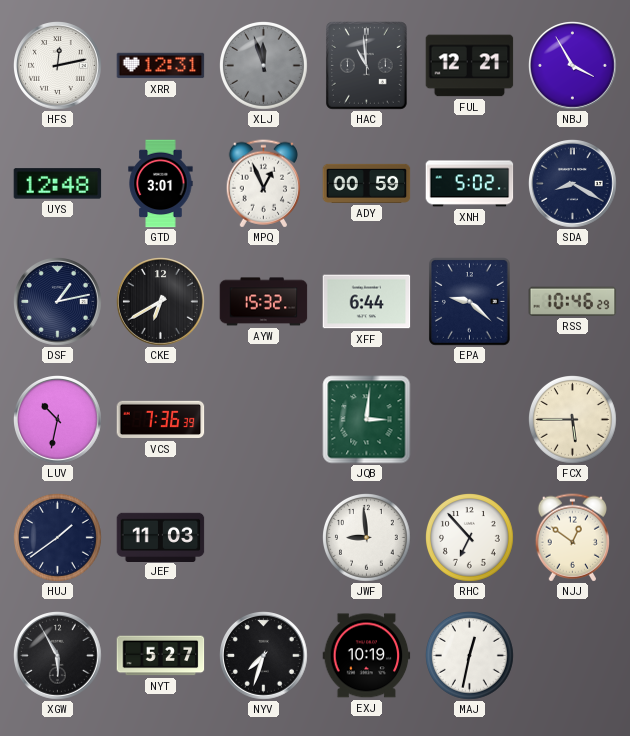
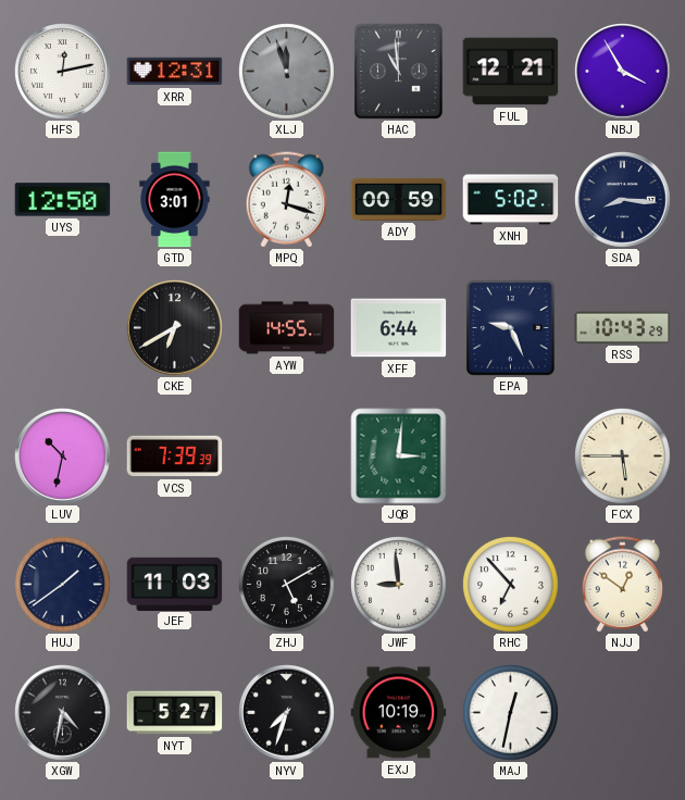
UYS: 12:48 -> 12:50 (63, 200)
MPQ: 12:56 -> 12:18 (286, 200)
SDA: 8:20 -> 8:16 (623, 200)
DSF: 1:13 -> none (58, 302)
AYW: 15:32 -> 14:55 (287, 328)
EPA: 9:22 -> 9:26 (511, 328)
RSS: 10:46 -> 10:43 (623, 327)
VCS: 7:36 -> 7:39 (175, 457)
ZHJ: none -> 5:10 (287, 585)
XGW: 5:55 -> 4:32 (63, 713)
